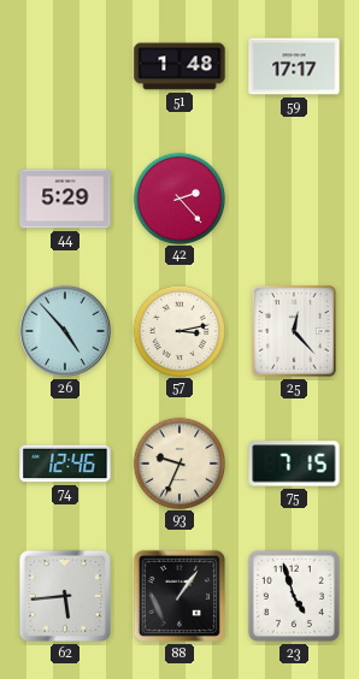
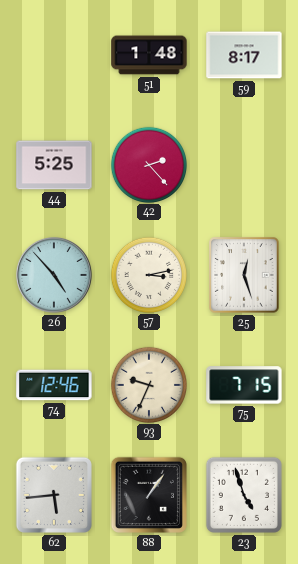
59: 17:17 -> 8:17 (244, 55)
44: 5:29 -> 5:25 (54, 165)
25: 12:23 -> 12:27 (244, 275)
